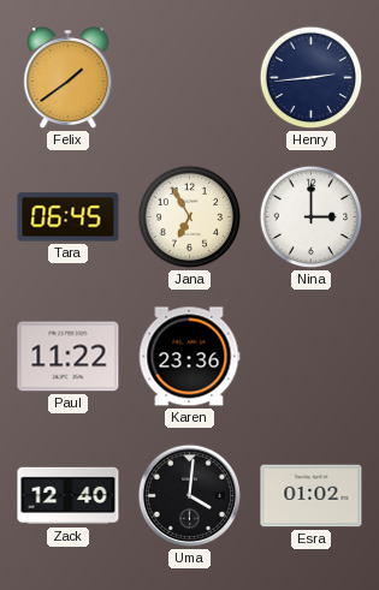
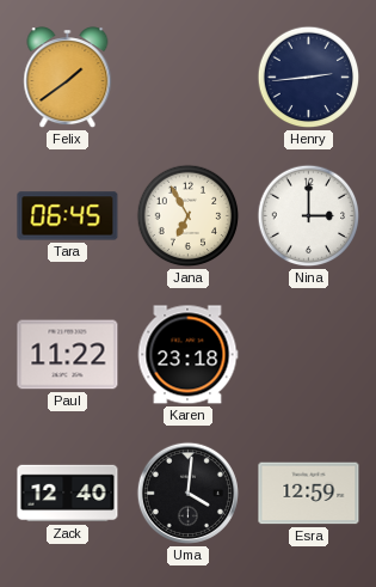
Karen: 23:36 -> 23:18 (187, 355)
Esra: 01:02 -> 12:59 (309, 494)
